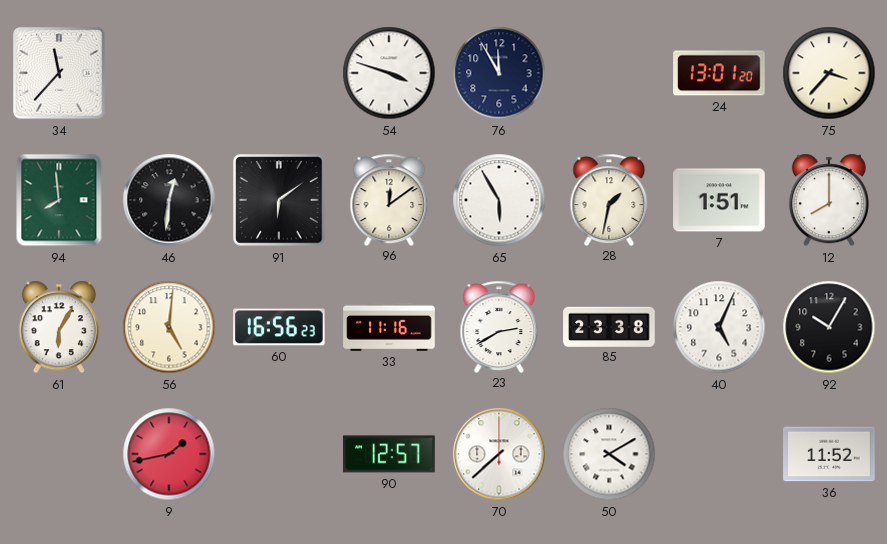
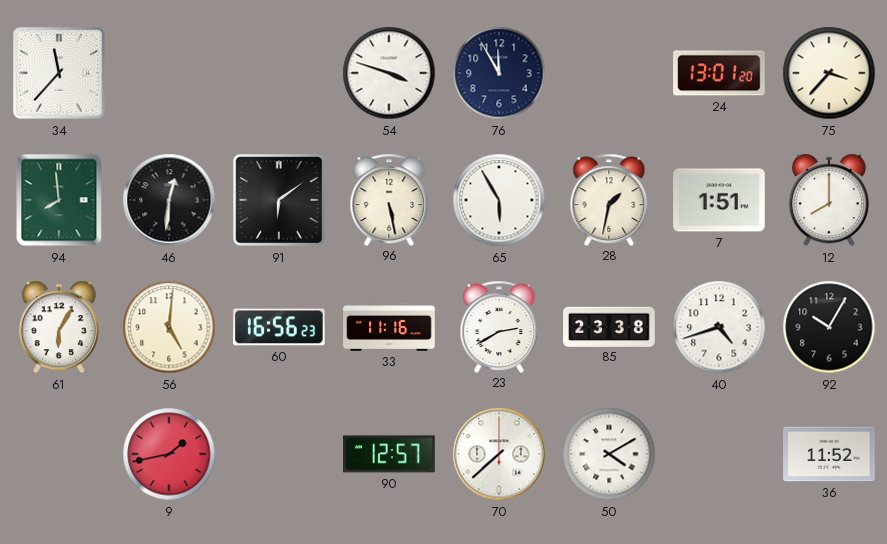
96: 12:09 -> 5:28 (389, 199)
40: 5:04 -> 4:42 (719, 327)
